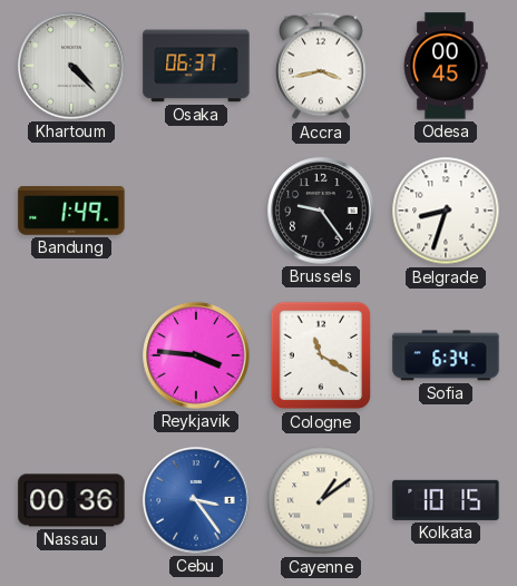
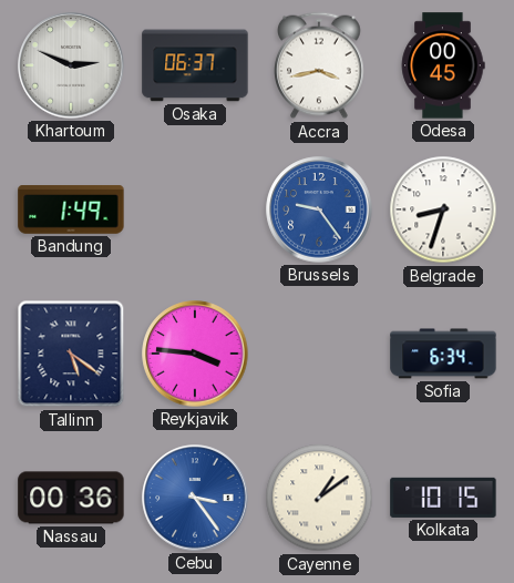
Khartoum: 4:23 -> 2:49 (71, 65)
Brussels dial: black -> blue (319, 209)
Tallinn: none -> 5:21 (71, 354)
Cologne: 11:20 -> none (321, 355)
